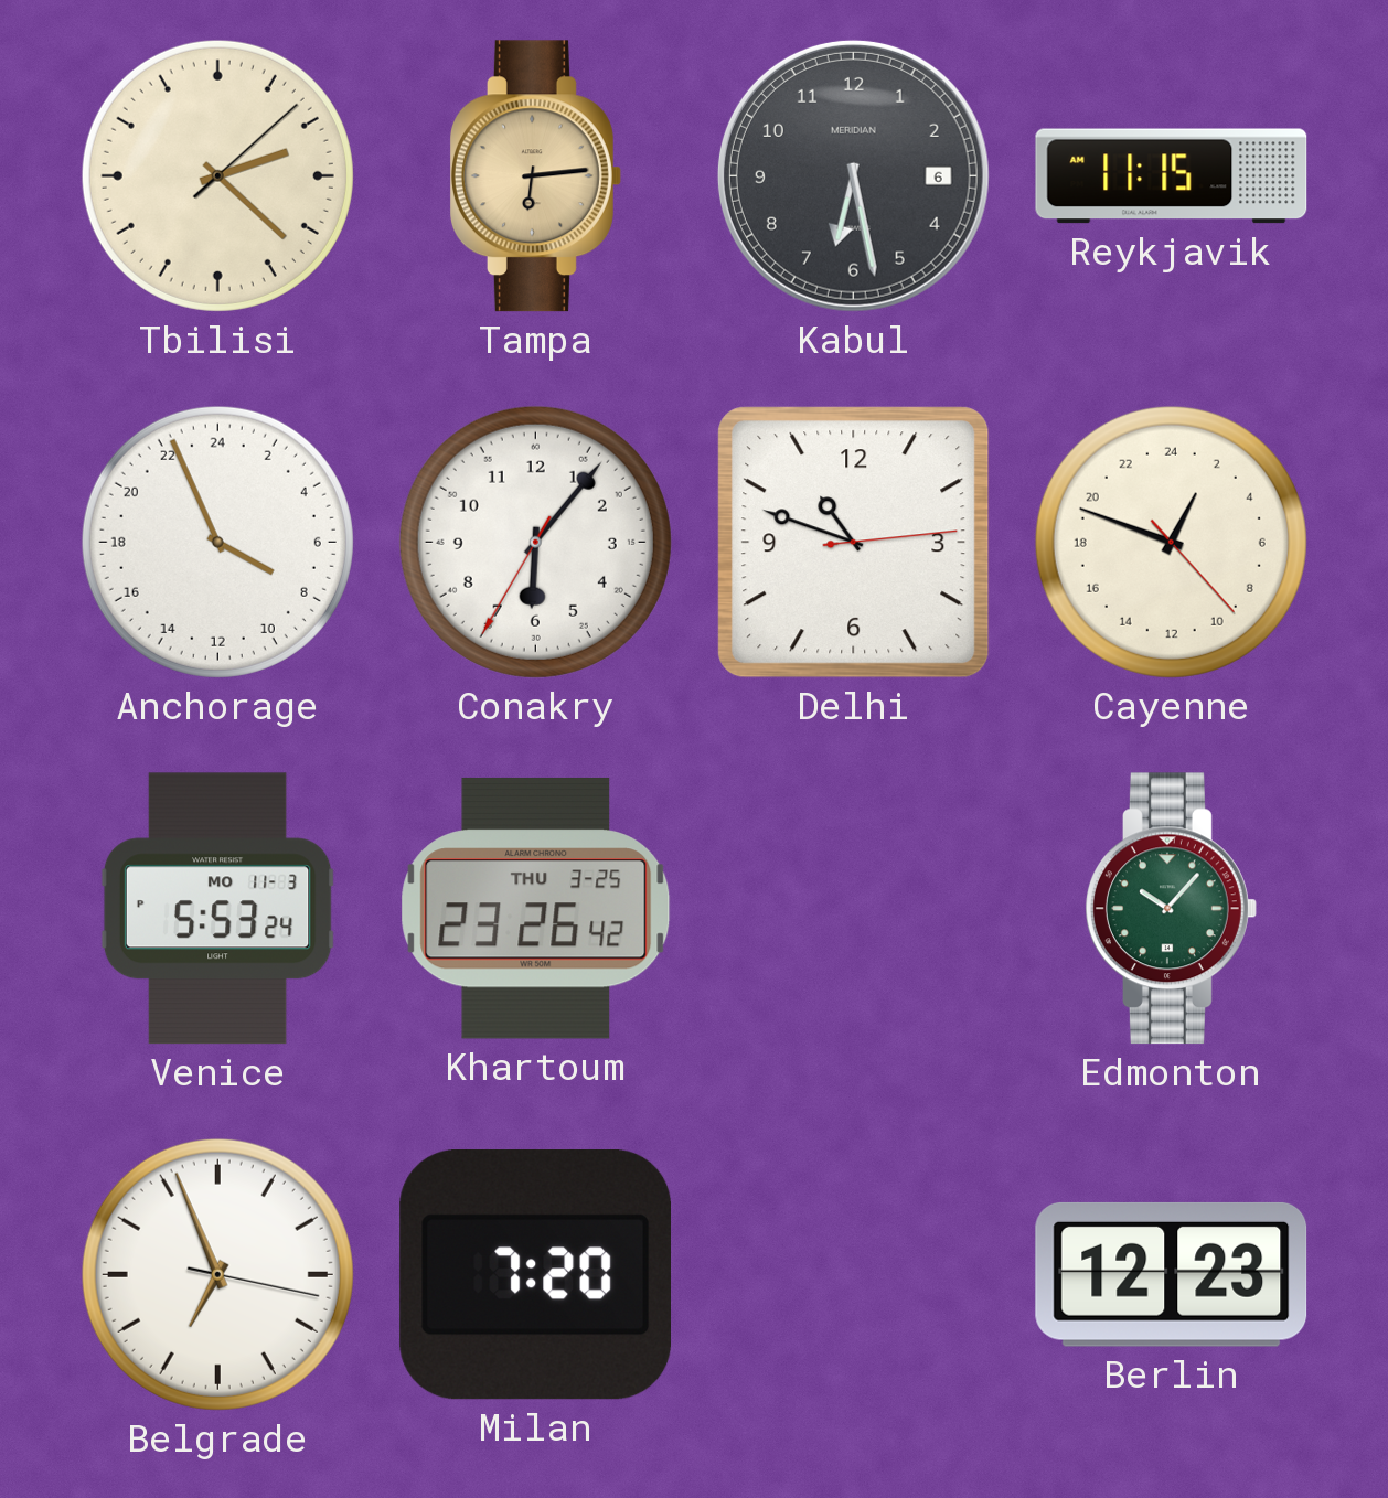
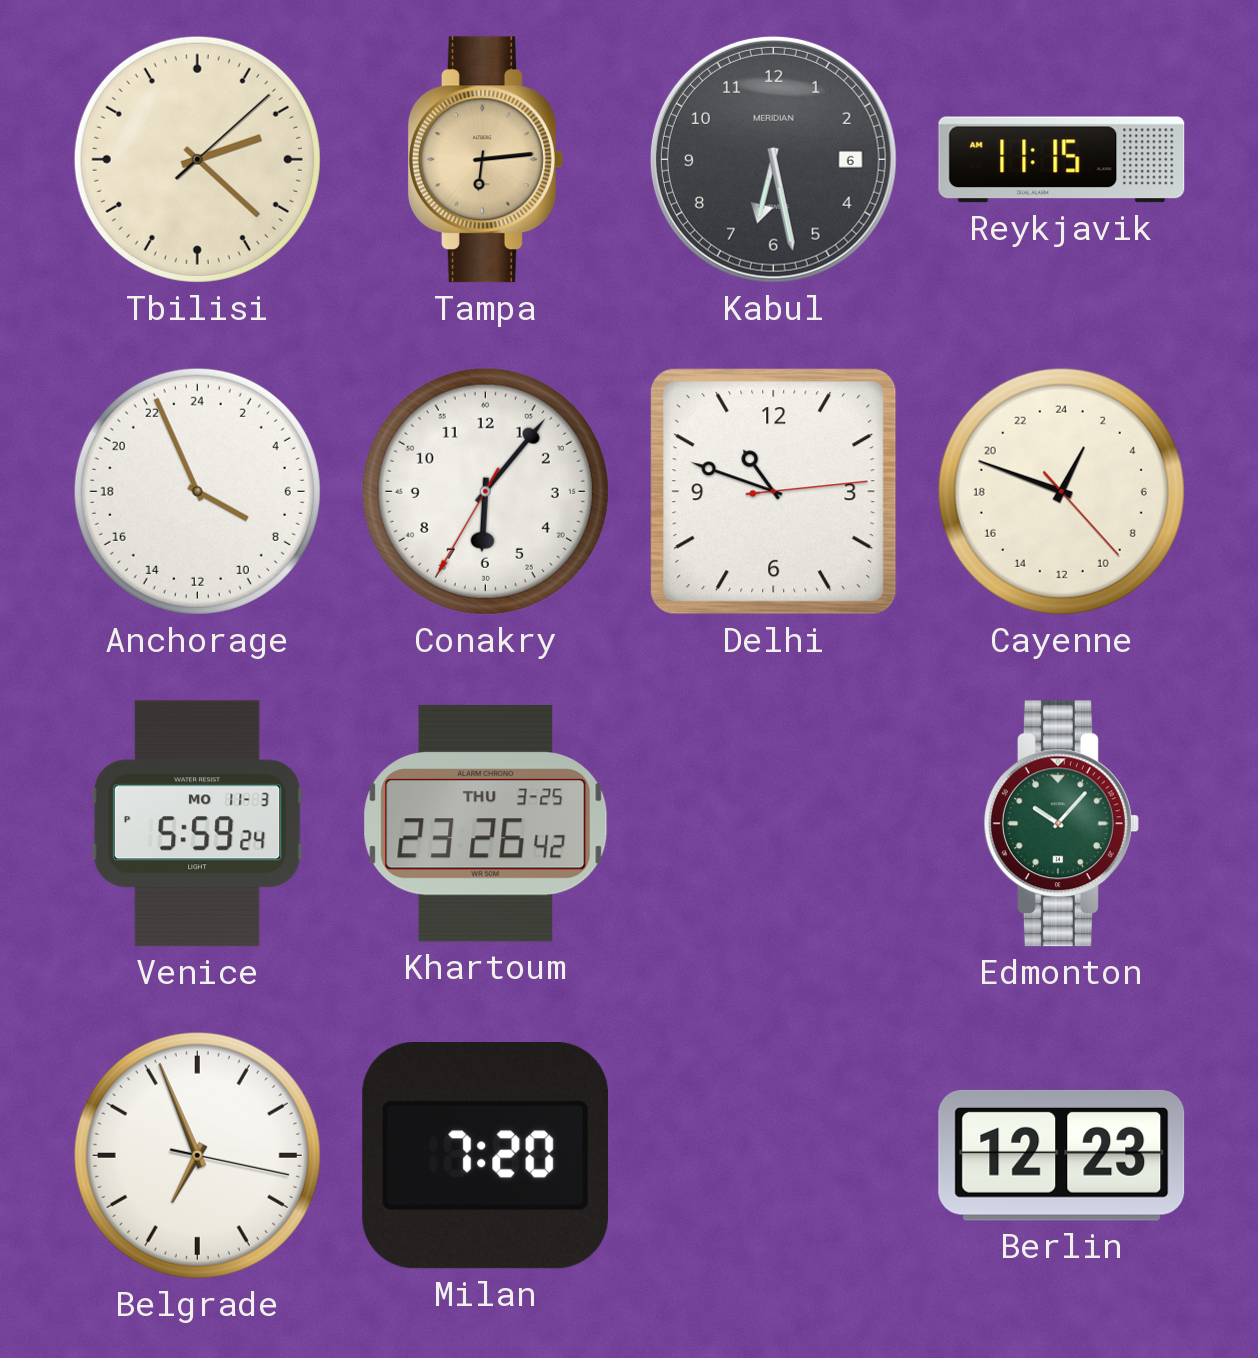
Venice: 5:53 -> 5:59 (197, 824)
